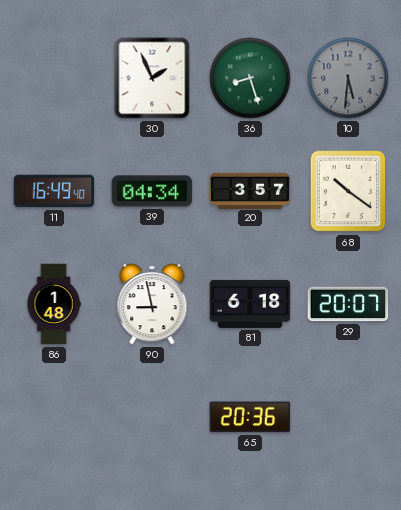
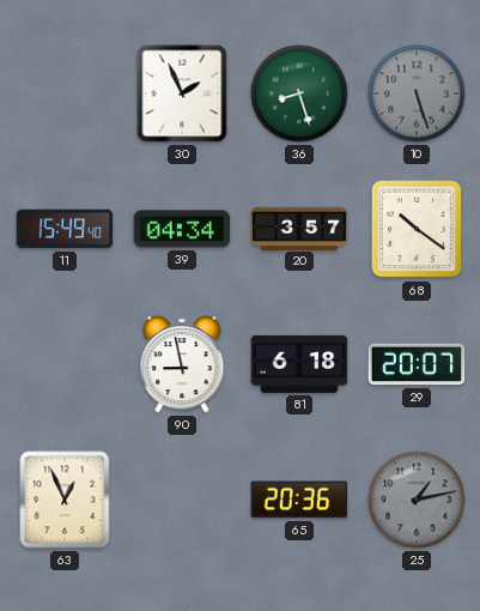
10: 5:31 -> 5:27 (417, 93)
11: 16:49 -> 15:49 (65, 229)
86: 1:48 -> none (54, 304)
63: none -> 12:56 (65, 500)
25: none -> 1:13 (417, 500)
